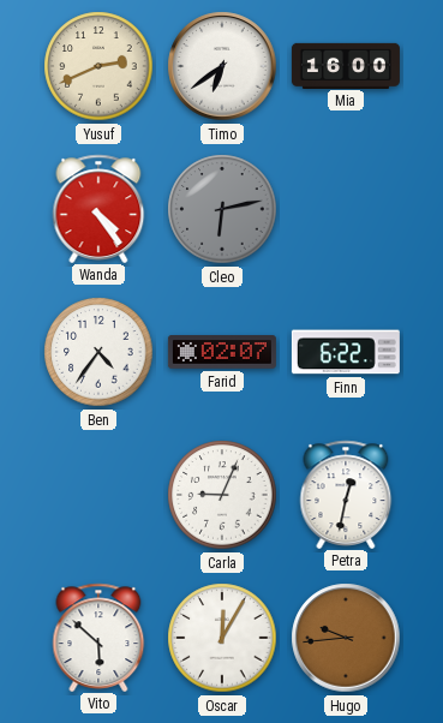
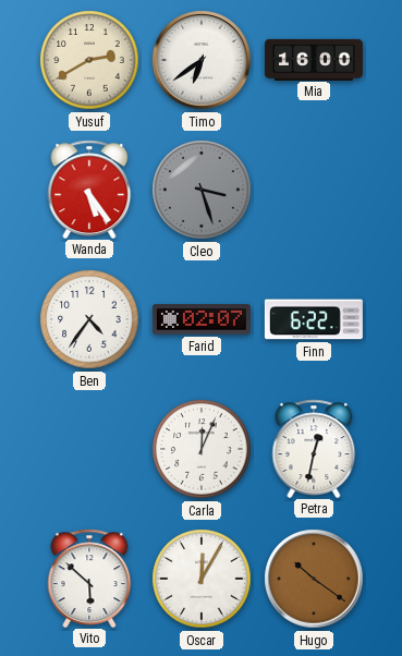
Yusuf: 2:41 -> 2:40 (89, 60)
Wanda: 4:24 -> 5:24 (89, 189)
Cleo: 6:13 -> 3:27 (202, 190)
Carla: 9:04 -> 12:04 (202, 449)
Hugo: 9:44 -> 10:21 (314, 579)
